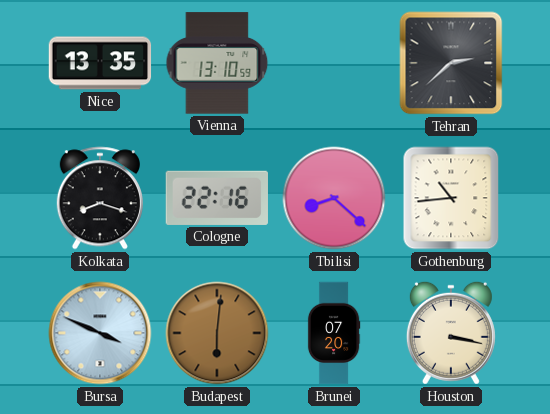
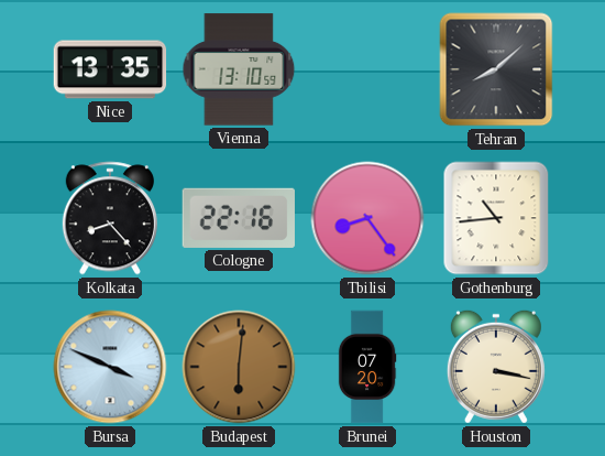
Tehran: 2:38 -> 8:08 (496, 69)
Kolkata: 8:18 -> 8:23 (110, 218)
Tbilisi: 8:22 -> 8:24 (367, 218)
